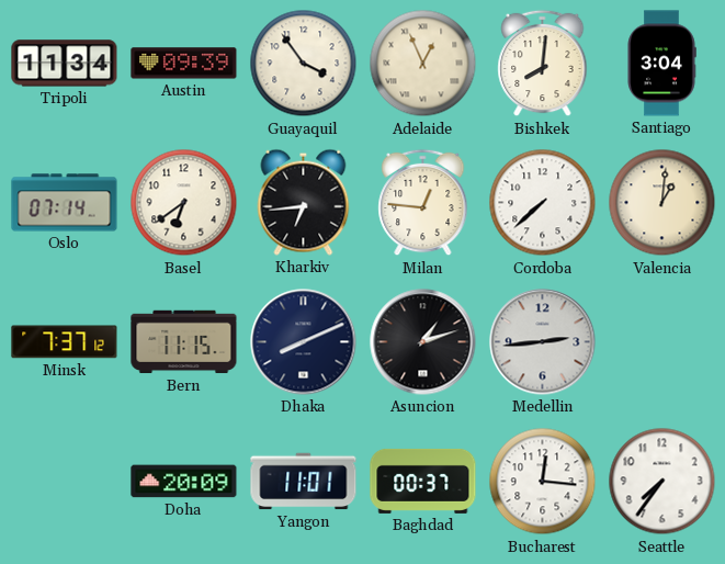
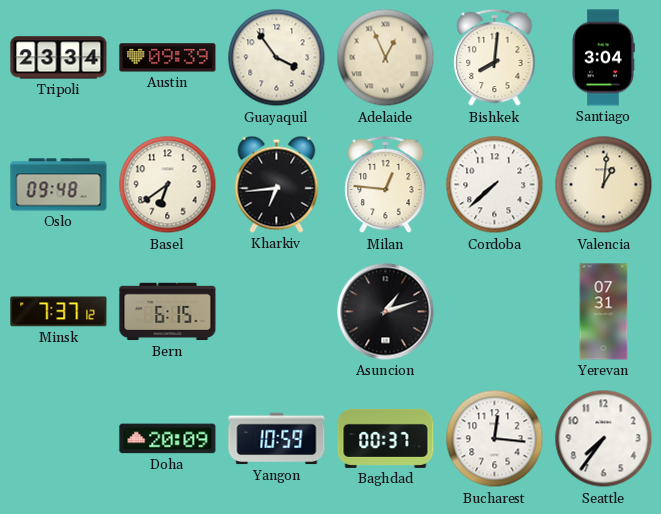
Tripoli: 11:34 -> 23:34 (59, 58)
Oslo: 07:14 -> 09:48 (59, 185)
Bern: 11:15 -> 6:15 (168, 312)
Dhaka: 8:11 -> none (304, 342)
Medellin: 2:44 -> none (543, 342)
Yerevan: none -> 07:31 (604, 312)
Yangon: 11:01 -> 10:59 (277, 439)
